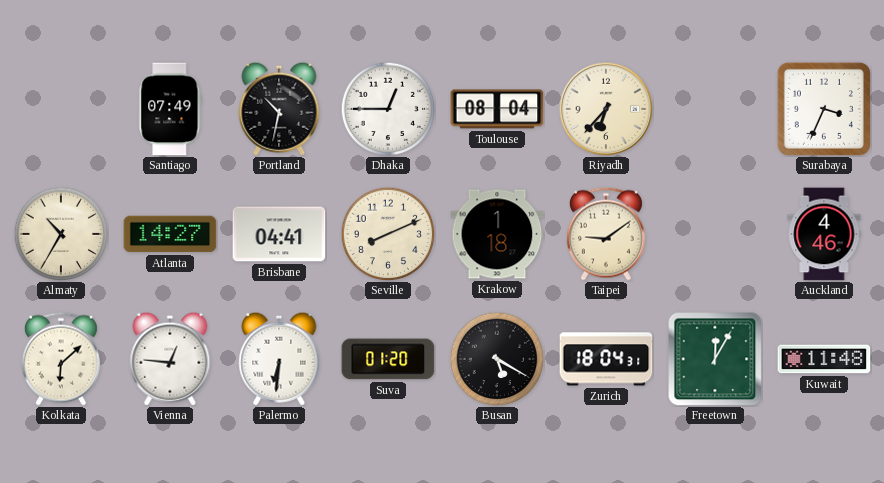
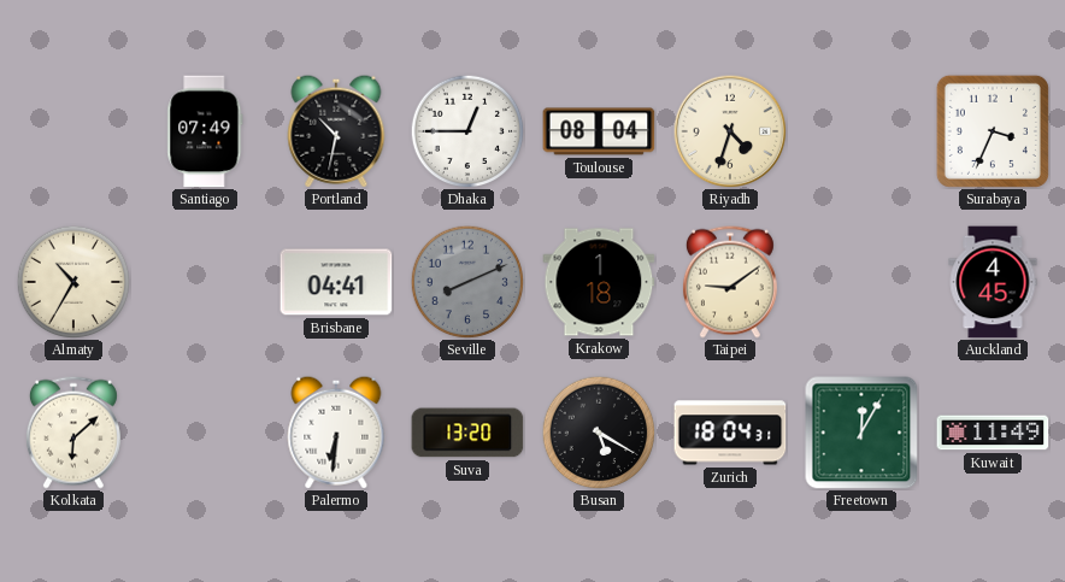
Riyadh: 6:37 -> 4:33 (730, 131)
Atlanta: 14:27 -> none (170, 234)
Seville dial: cream -> grey (467, 282)
Auckland: 4:46 -> 4:45 (993, 282)
Vienna: 12:46 -> none (170, 359)
Suva: 01:20 -> 13:20 (467, 433)
Kuwait: 11:48 -> 11:49 (993, 433)
